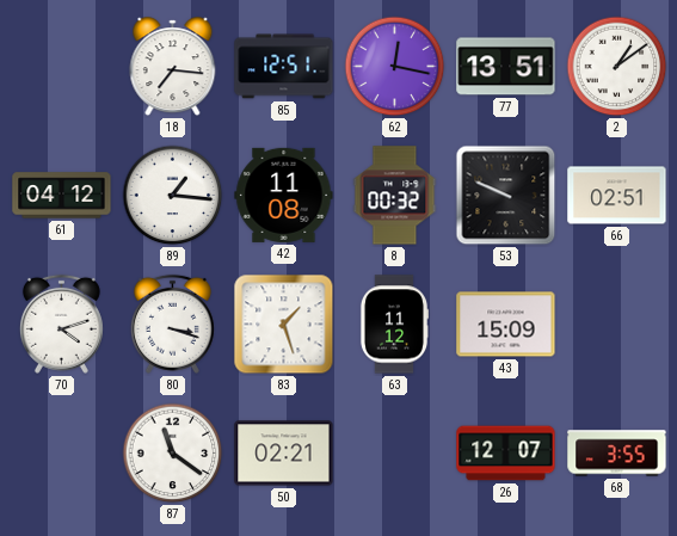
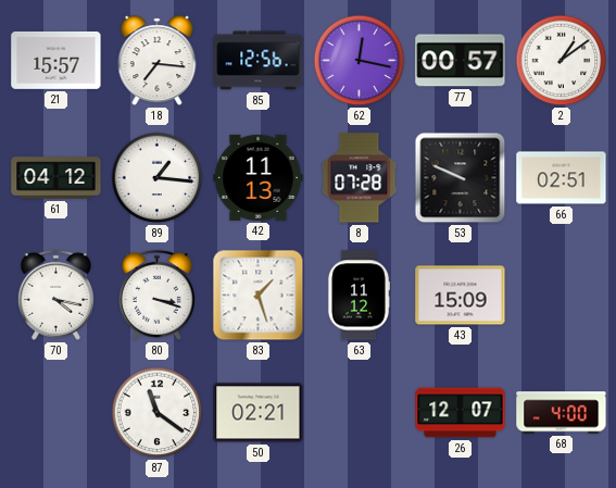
21: none -> 15:57 (56, 60)
85: 12:51 -> 12:56 (259, 61)
77: 13:51 -> 00:57 (461, 61)
42: 11:08 -> 11:13 (259, 177)
8: 00:32 -> 07:28 (360, 178)
70: 4:12 -> 4:17 (55, 295)
68: 3:55 -> 4:00 (562, 413)
